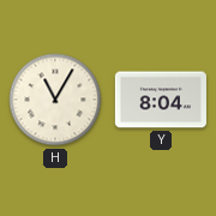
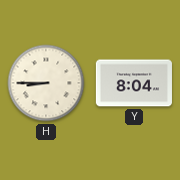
H: 11:05 -> 8:45 (46, 83)
